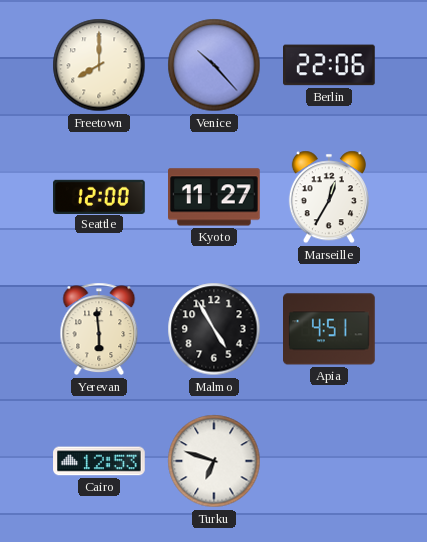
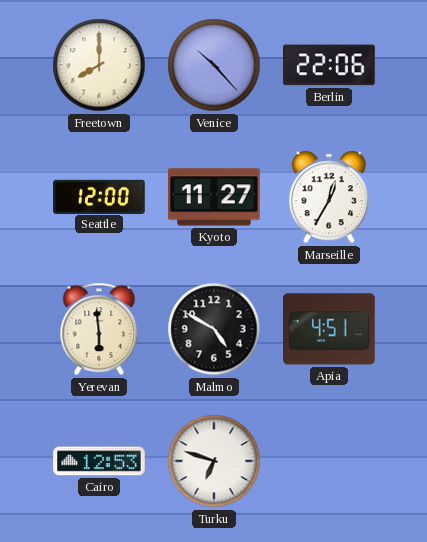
Malmo: 4:55 -> 4:50 (214, 329)
